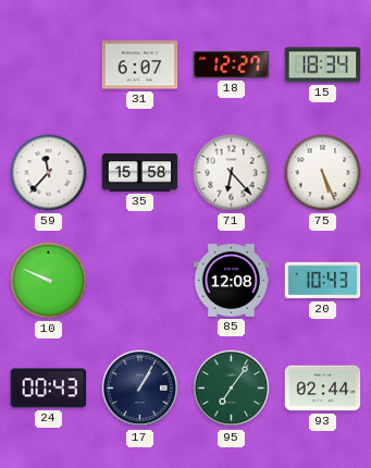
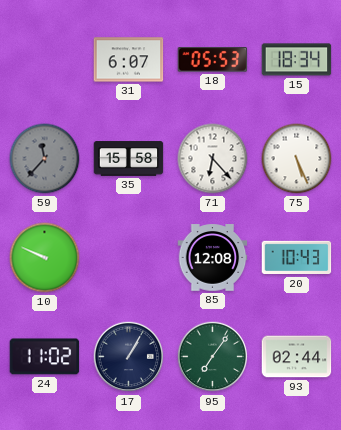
18: 12:27 -> 05:53 (213, 60)
59 dial: white -> grey (45, 159)
24: 00:43 -> 11:02 (45, 357)
